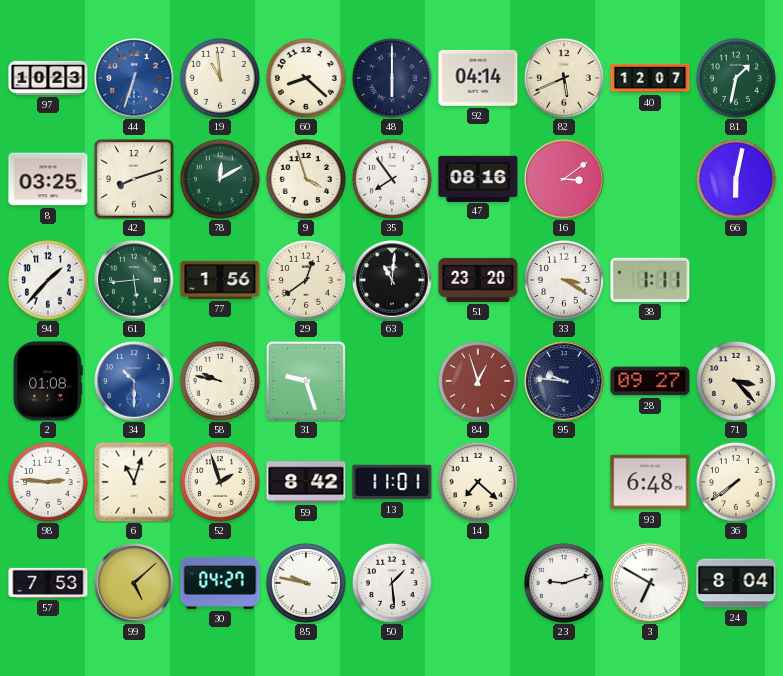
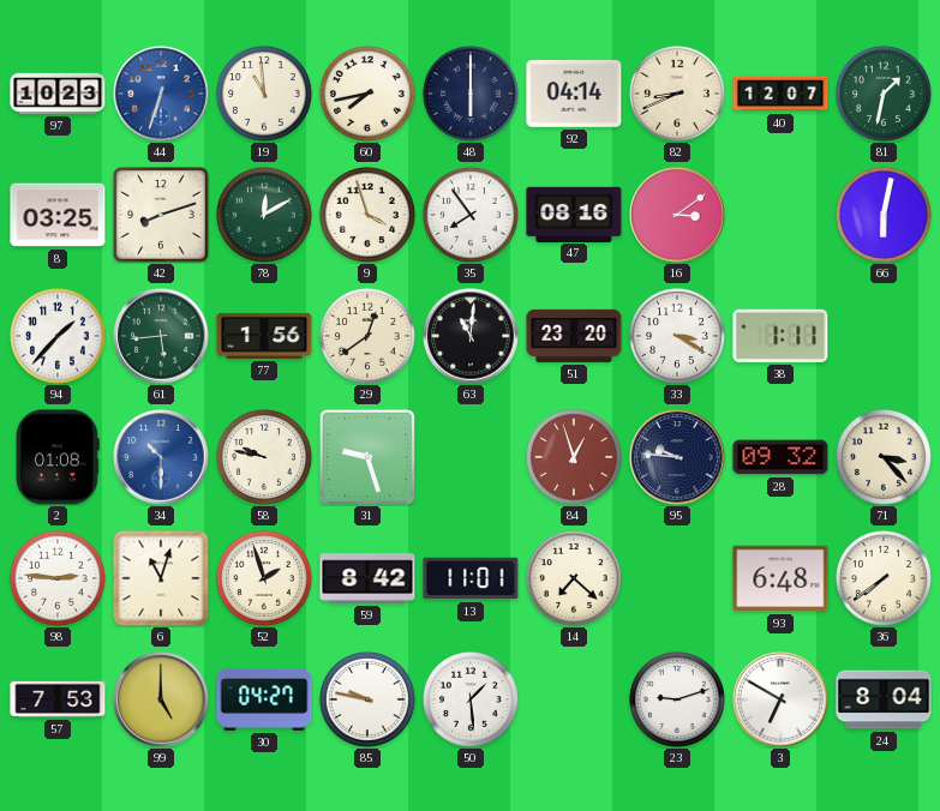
60: 8:22 -> 7:43 (367, 94)
82: 5:41 -> 8:41 (677, 94)
28: 09:27 -> 09:32 (780, 457)
99: 5:08 -> 5:00 (161, 699)
